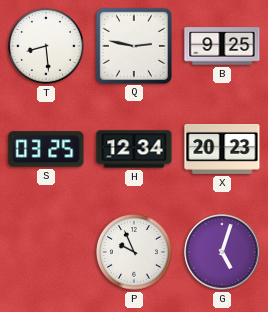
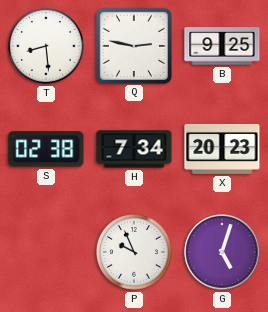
S: 03:25 -> 02:38 (46, 149)
H: 12:34 -> 7:34 (134, 149)
